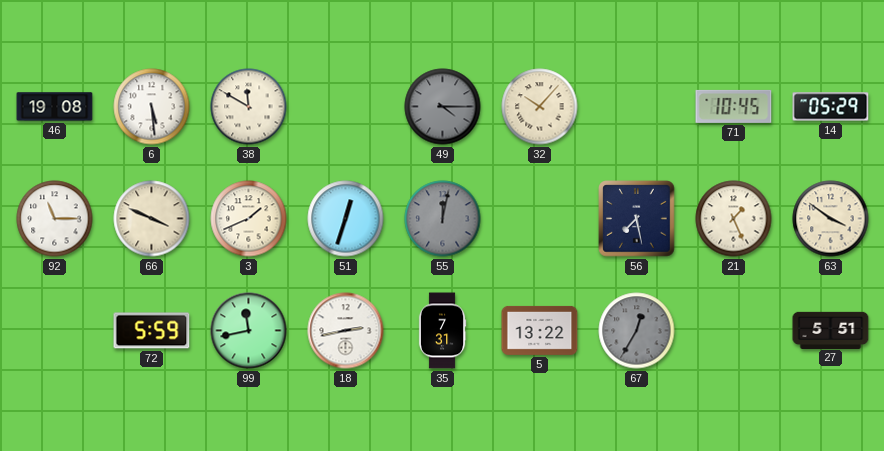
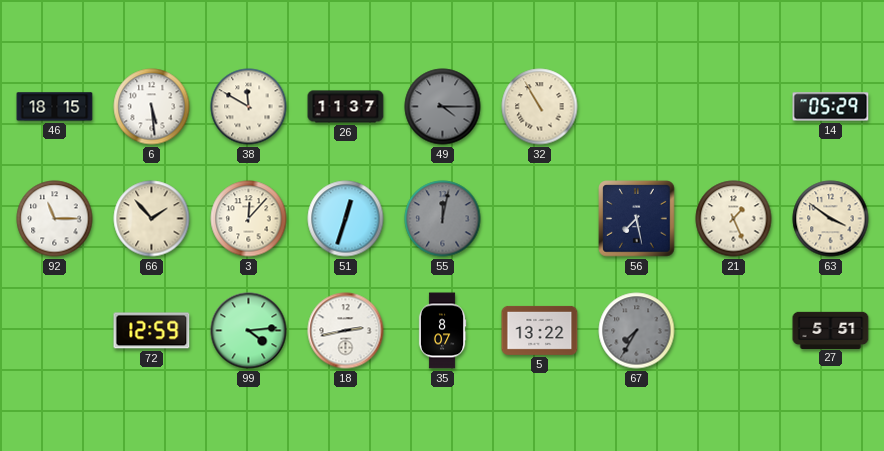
46: 19:08 -> 18:15 (55, 107)
26: none -> 11:37 (346, 107)
32: 10:07 -> 10:55 (540, 107)
71: 10:45 -> none (734, 106)
66: 3:49 -> 1:53 (152, 219)
3: 1:41 -> 12:07 (249, 219)
72: 5:59 -> 12:59 (152, 331)
99: 11:43 -> 4:14 (249, 331)
35: 7:31 -> 8:07 (442, 331)
67: 12:35 -> 7:35 (637, 331)
